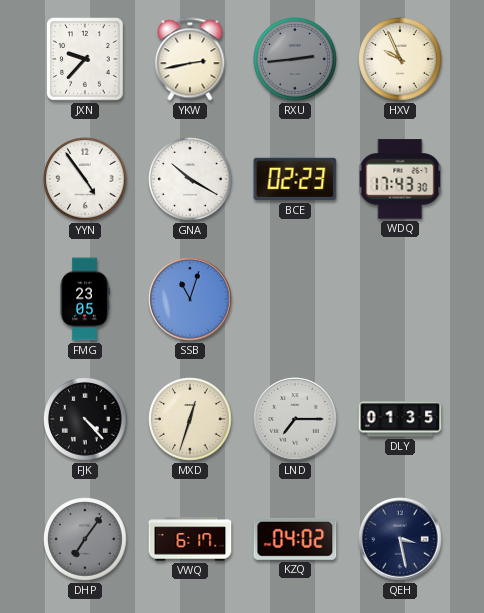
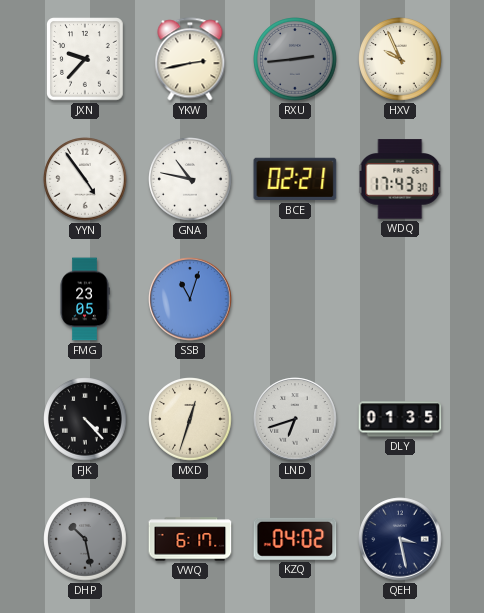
GNA: 10:20 -> 10:47 (190, 179)
BCE: 02:23 -> 02:21 (295, 179)
LND: 7:15 -> 6:42 (295, 419)
DHP: 7:06 -> 10:28 (85, 539)
